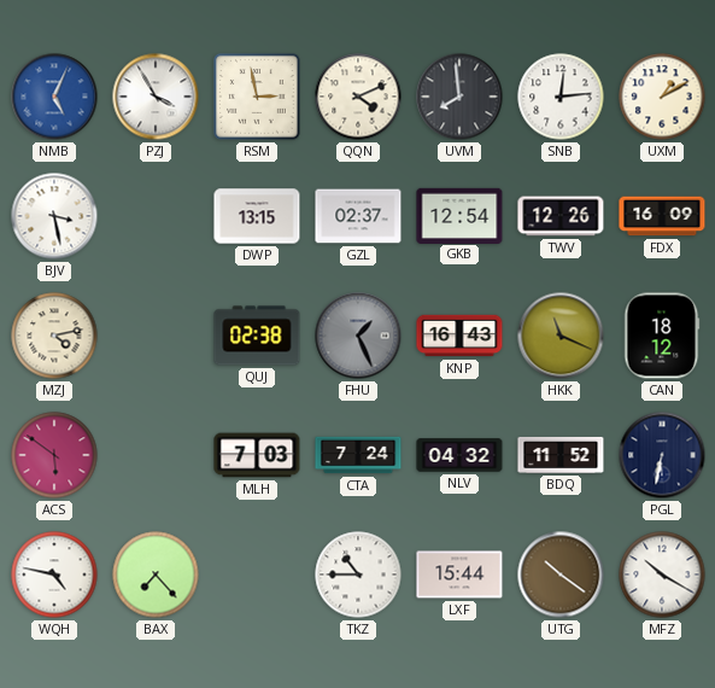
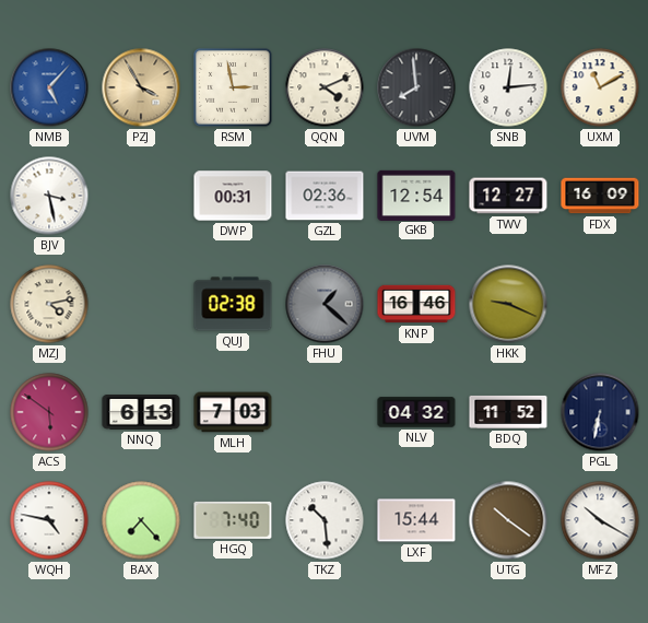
NMB: 5:04 -> 5:07 (49, 87)
PZJ dial: white -> champagne (141, 87)
UXM: 1:10 -> 11:10 (600, 87)
DWP: 13:15 -> 00:31 (233, 196)
GZL: 02:37 -> 02:36 (325, 196)
TWV: 12:26 -> 12:27 (508, 196)
FHU: 1:26 -> 1:22 (325, 304)
KNP: 16:43 -> 16:46 (416, 304)
HKK: 11:19 -> 9:19 (508, 304)
CAN: 18:12 -> none (662, 336)
NNQ: none -> 6:13 (141, 413)
CTA: 7:24 -> none (358, 455)
HGQ: none -> 7:40 (233, 520)
TKZ: 10:45 -> 10:29 (325, 520)
